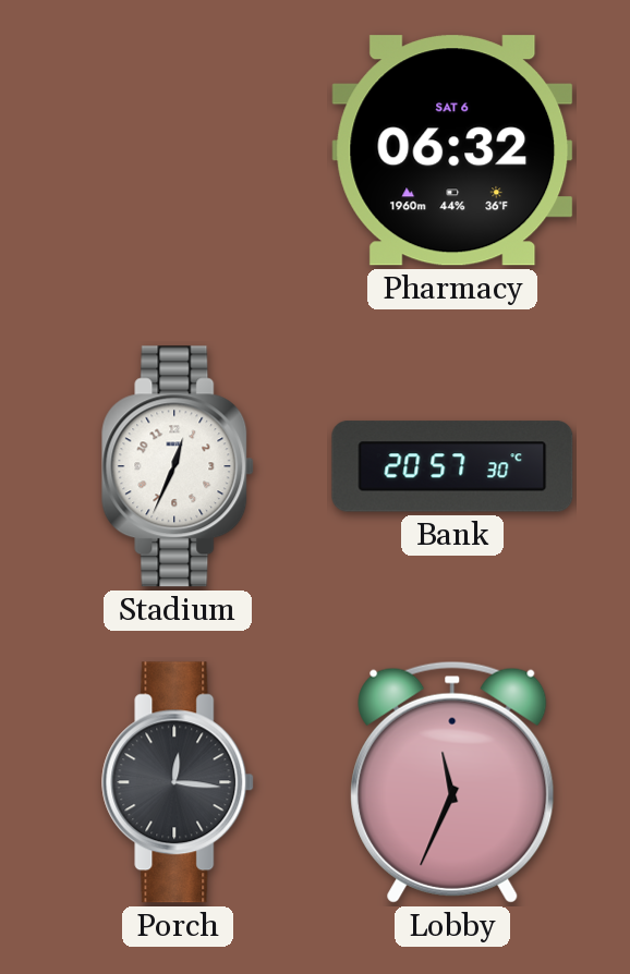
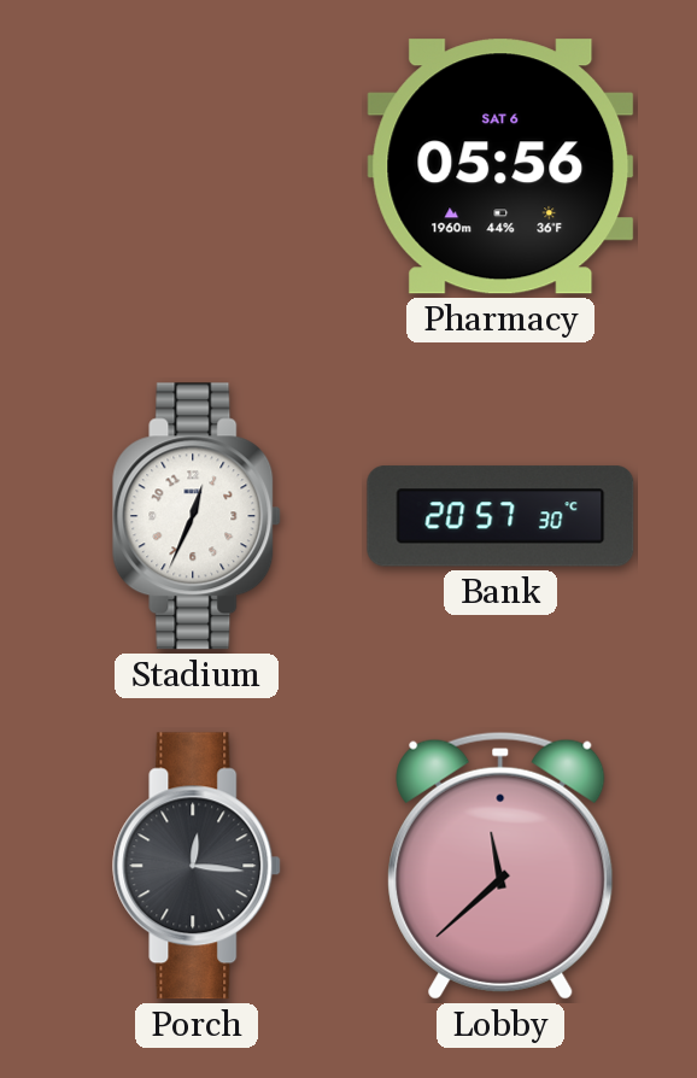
Pharmacy: 06:32 -> 05:56 (500, 166)
Lobby: 11:34 -> 11:38 (500, 866)
